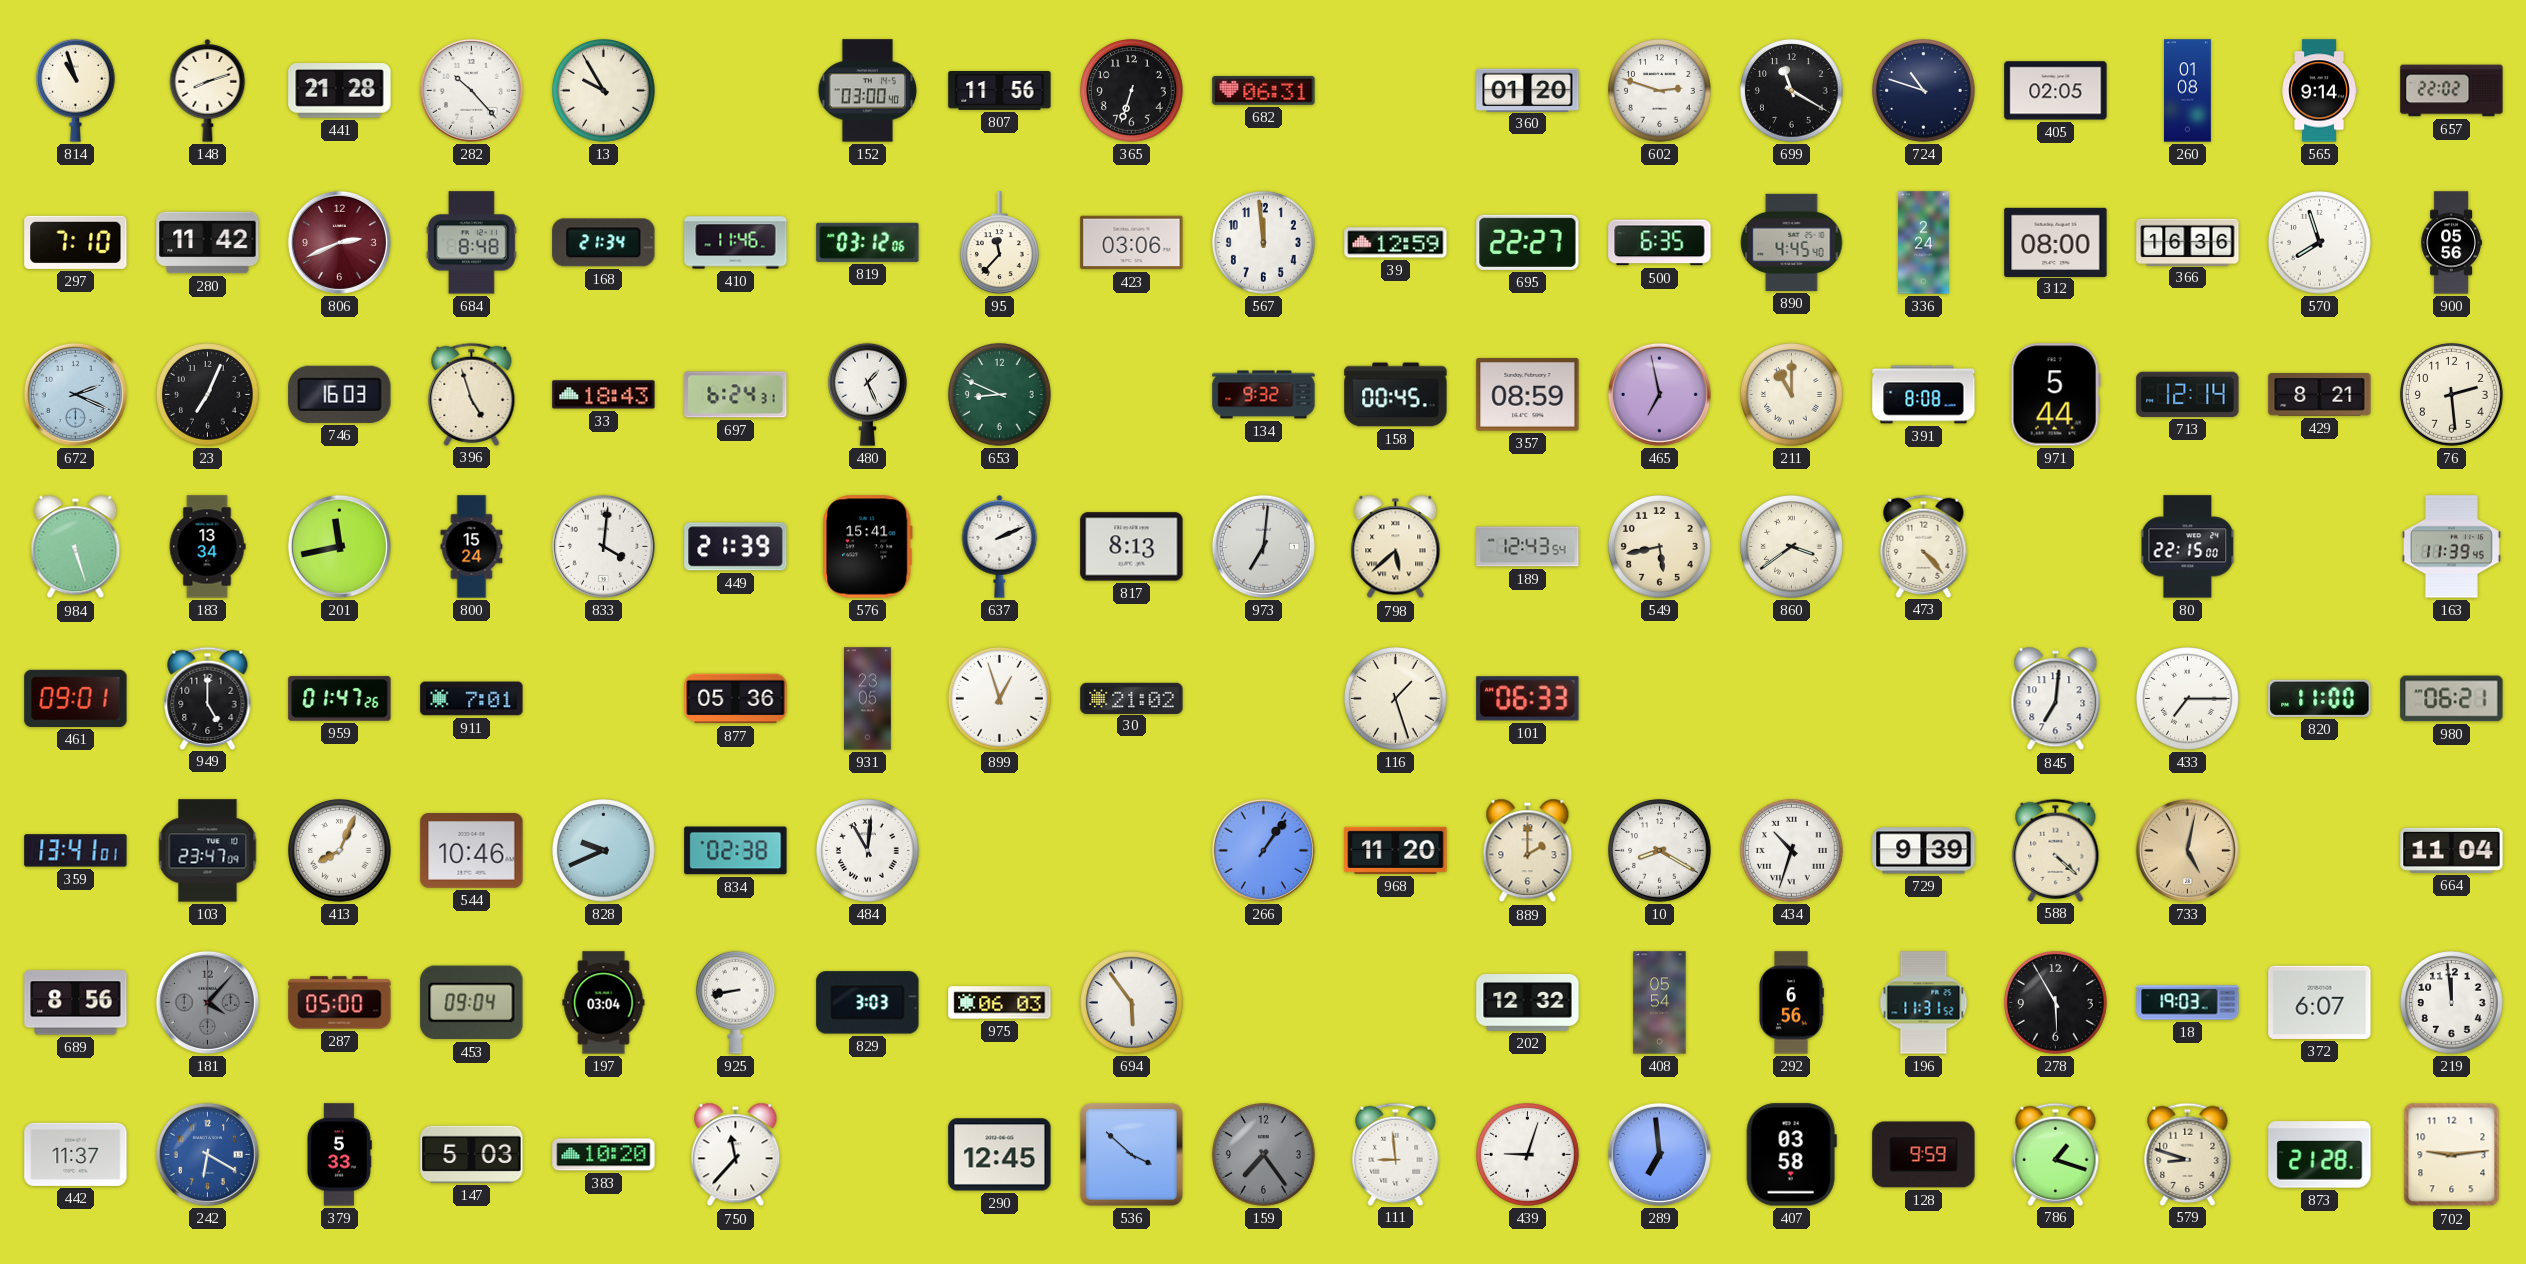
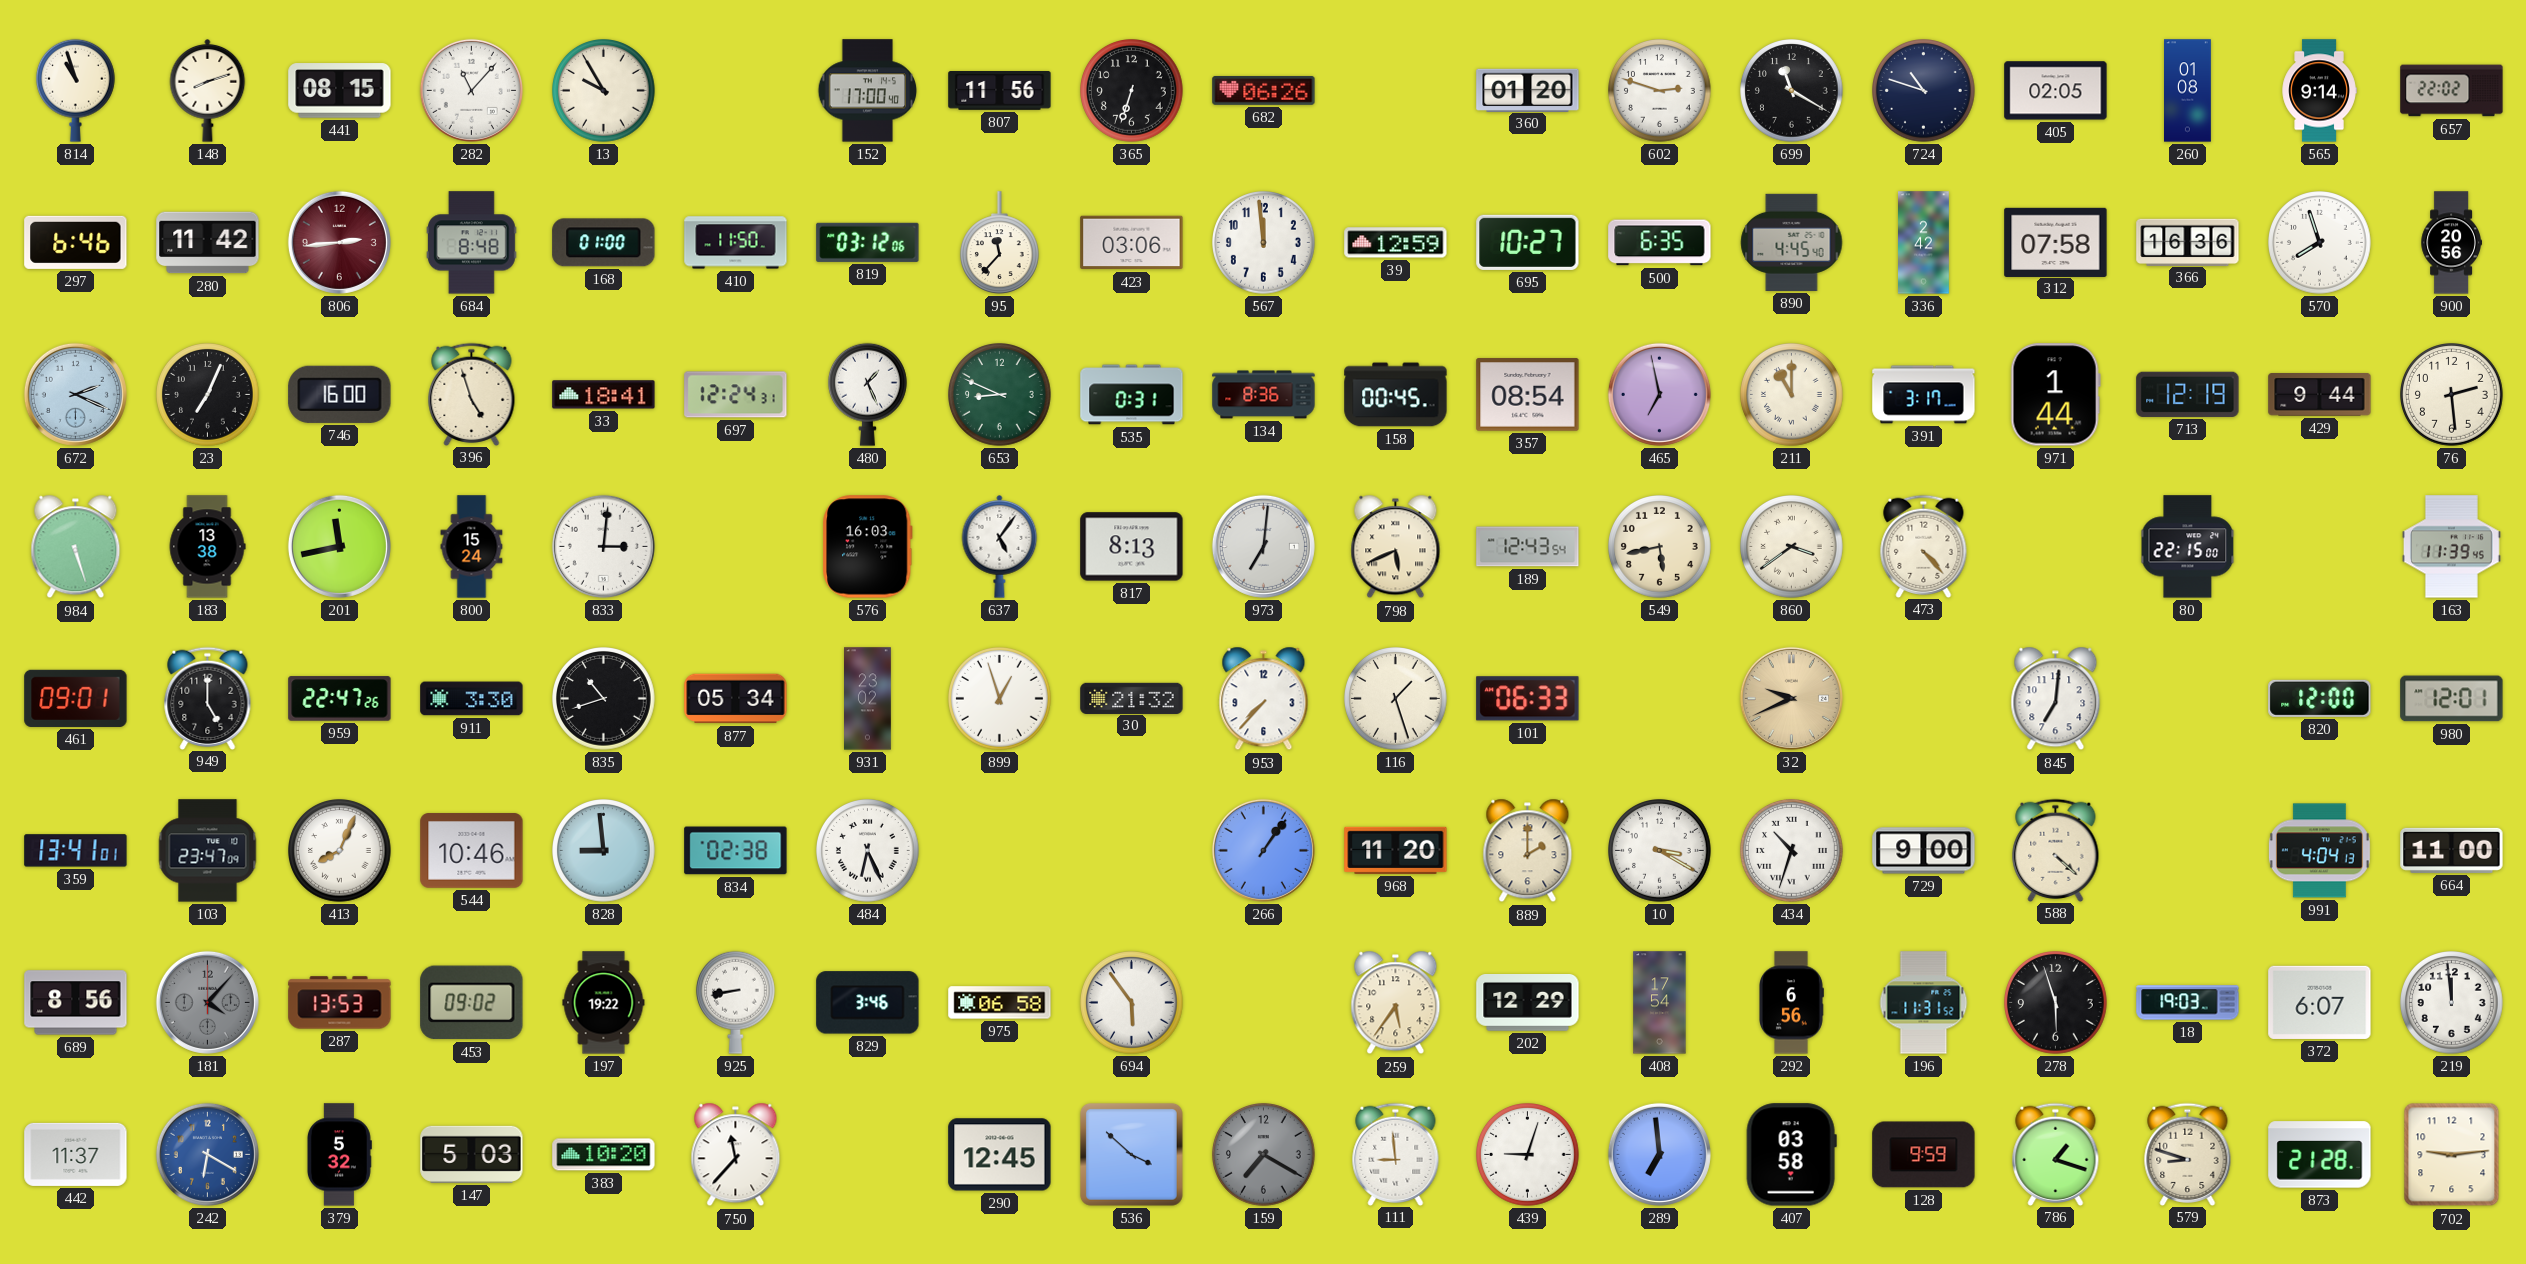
441: 21:28 -> 08:15 (340, 91)
282: 10:23 -> 11:07 (471, 90)
152: 03:00 -> 17:00 (868, 91)
682: 06:31 -> 06:26 (1264, 90)
297: 7:10 -> 6:46 (76, 242)
806: 2:41 -> 2:44 (339, 242)
168: 21:34 -> 01:00 (604, 243)
410: 11:46 -> 11:50 (736, 243)
695: 22:27 -> 10:27 (1528, 242)
336: 2:24 -> 2:42 (1924, 243)
312: 08:00 -> 07:58 (2056, 242)
900: 05:56 -> 20:56 (2451, 243)
746: 16:03 -> 16:00 (340, 394)
33: 18:43 -> 18:41 (604, 395)
697: 6:24 -> 12:24 (736, 395)
535: none -> 0:31 (1132, 395)
134: 9:32 -> 8:36 (1264, 395)
357: 08:59 -> 08:54 (1528, 395)
391: 8:08 -> 3:17 (1924, 395)
971: 5:44 -> 1:44 (2055, 395)
713: 12:14 -> 12:19 (2188, 394)
429: 8:21 -> 9:44 (2320, 395)
183: 13:34 -> 13:38 (207, 547)
833: 4:01 -> 3:01 (603, 546)
449: 21:39 -> none (736, 547)
576: 15:41 -> 16:03 (868, 547)
637: 2:11 -> 5:06 (1000, 547)
798: 5:38 -> 5:41 (1396, 547)
959: 01:47 -> 22:47 (340, 699)
911: 7:01 -> 3:30 (472, 699)
835: none -> 10:42 (604, 699)
877: 05:36 -> 05:34 (736, 699)
931: 23:05 -> 23:02 (868, 699)
30: 21:02 -> 21:32 (1132, 698)
953: none -> 7:37 (1264, 699)
32: none -> 9:41 (1791, 698)
433: 7:15 -> none (2188, 699)
820: 11:00 -> 12:00 (2320, 698)
980: 06:21 -> 12:01 (2452, 699)
828: 9:41 -> 8:59 (604, 851)
484: 11:01 -> 6:26 (868, 851)
10: 8:20 -> 3:20 (1660, 851)
729: 9:39 -> 9:00 (1924, 851)
733: 5:02 -> none (2187, 850)
991: none -> 4:04 (2319, 851)
664: 11:04 -> 11:00 (2452, 850)
287: 05:00 -> 13:53 (340, 1003)
453: 09:04 -> 09:02 (472, 1003)
197: 03:04 -> 19:22 (604, 1003)
829: 3:03 -> 3:46 (868, 1003)
975: 06:03 -> 06:58 (1000, 1003)
259: none -> 5:36 (1396, 1003)
202: 12:32 -> 12:29 (1528, 1003)
408: 05:54 -> 17:54 (1660, 1003)
278: 5:55 -> 5:57 (2056, 1003)
379: 5:33 -> 5:32 (340, 1155)
159: 7:24 -> 7:20 (1264, 1155)
